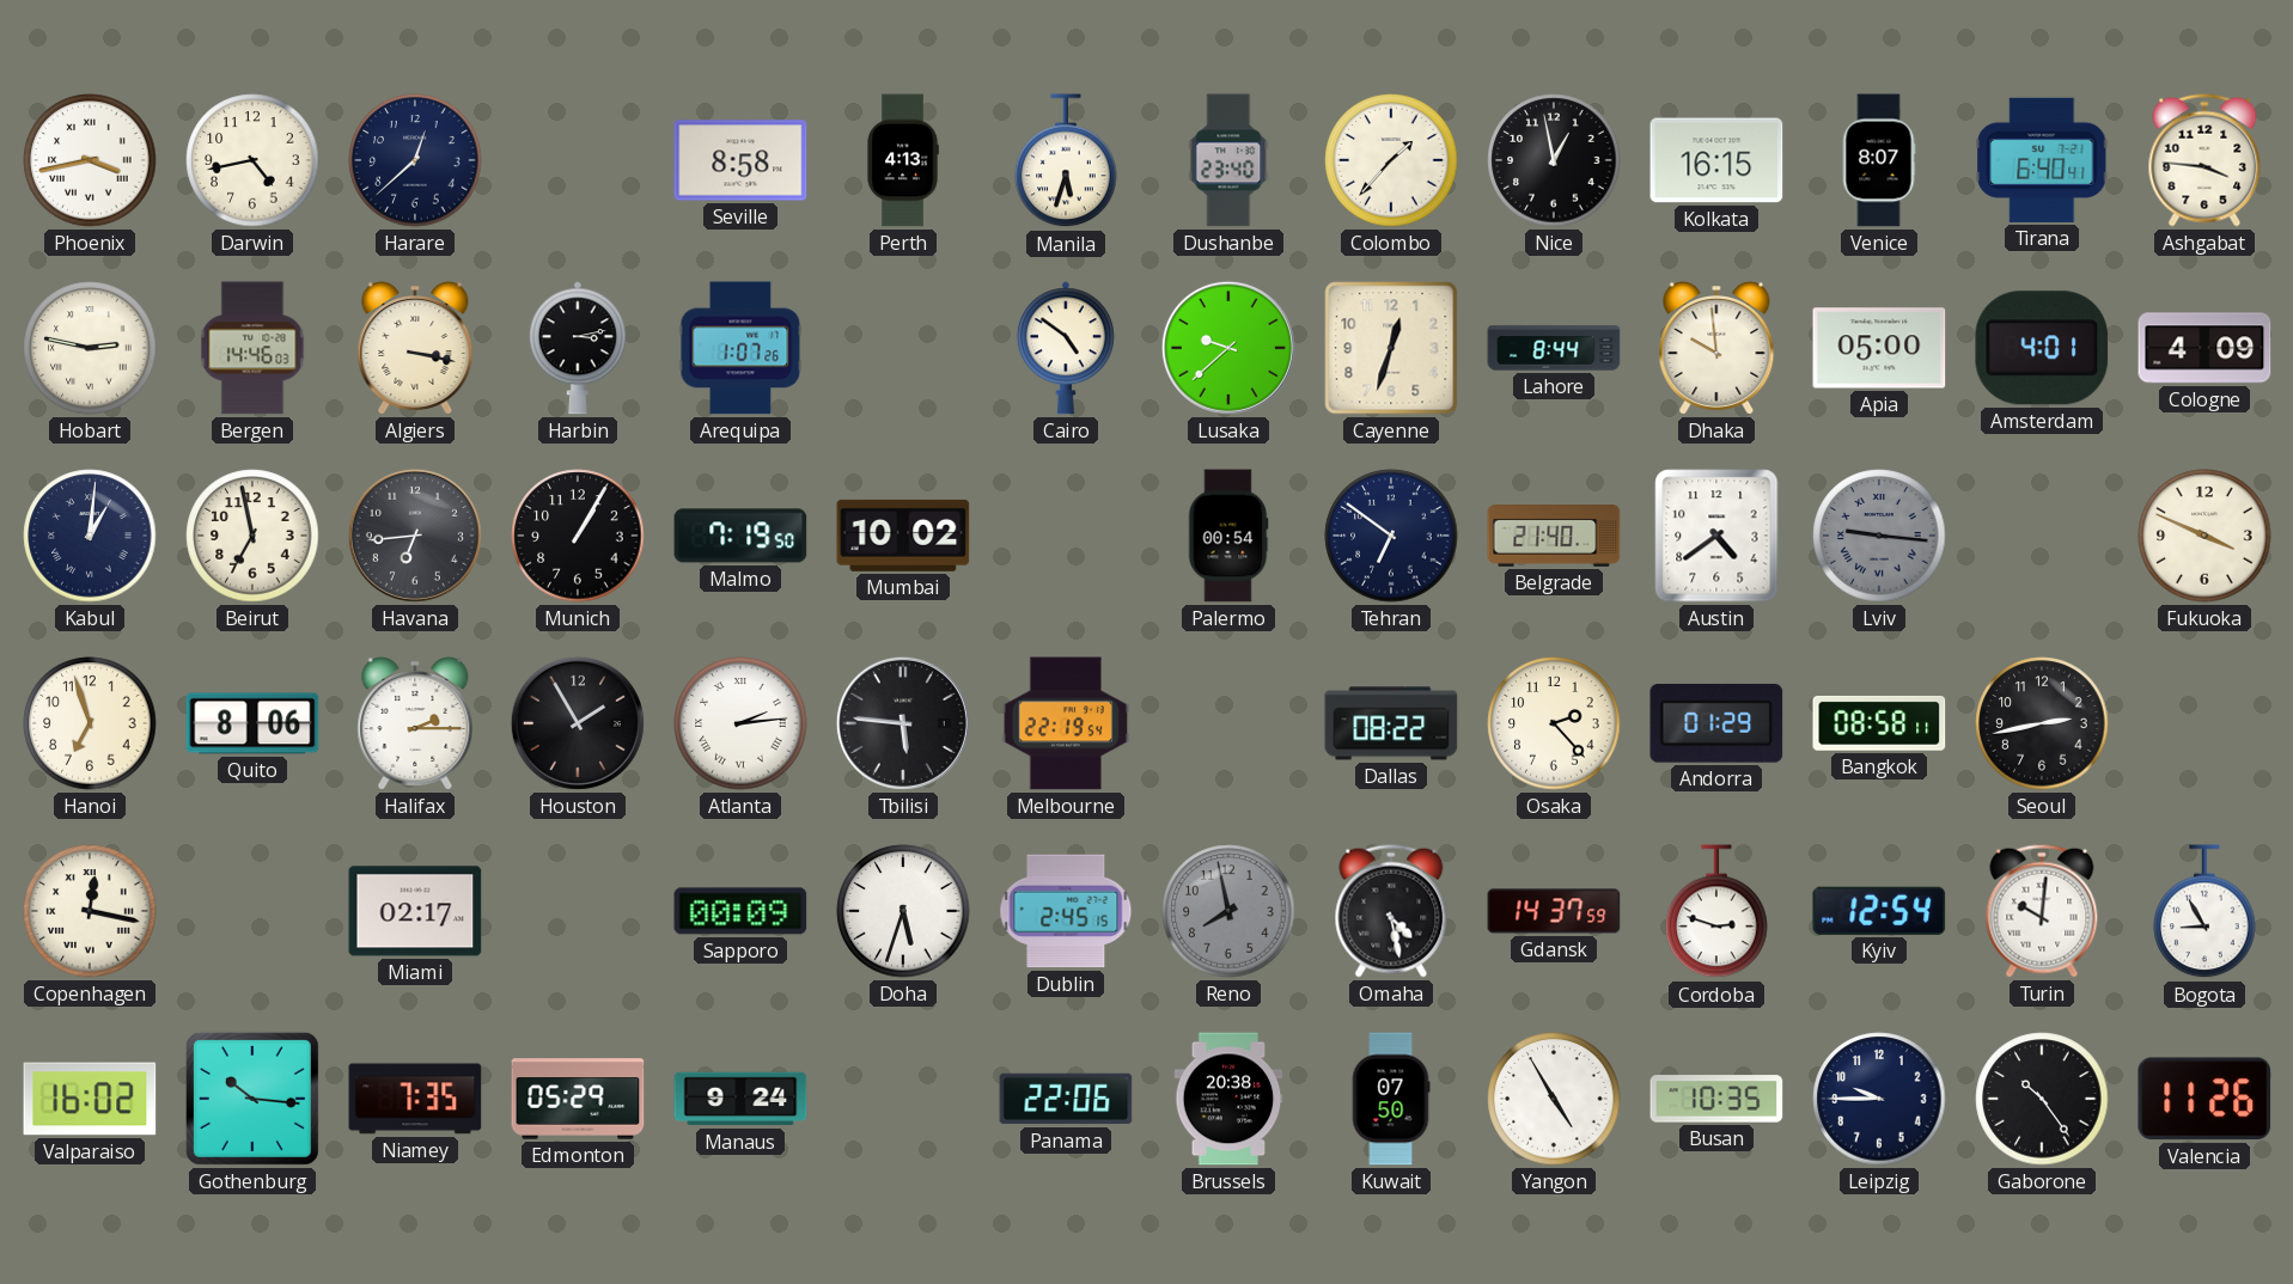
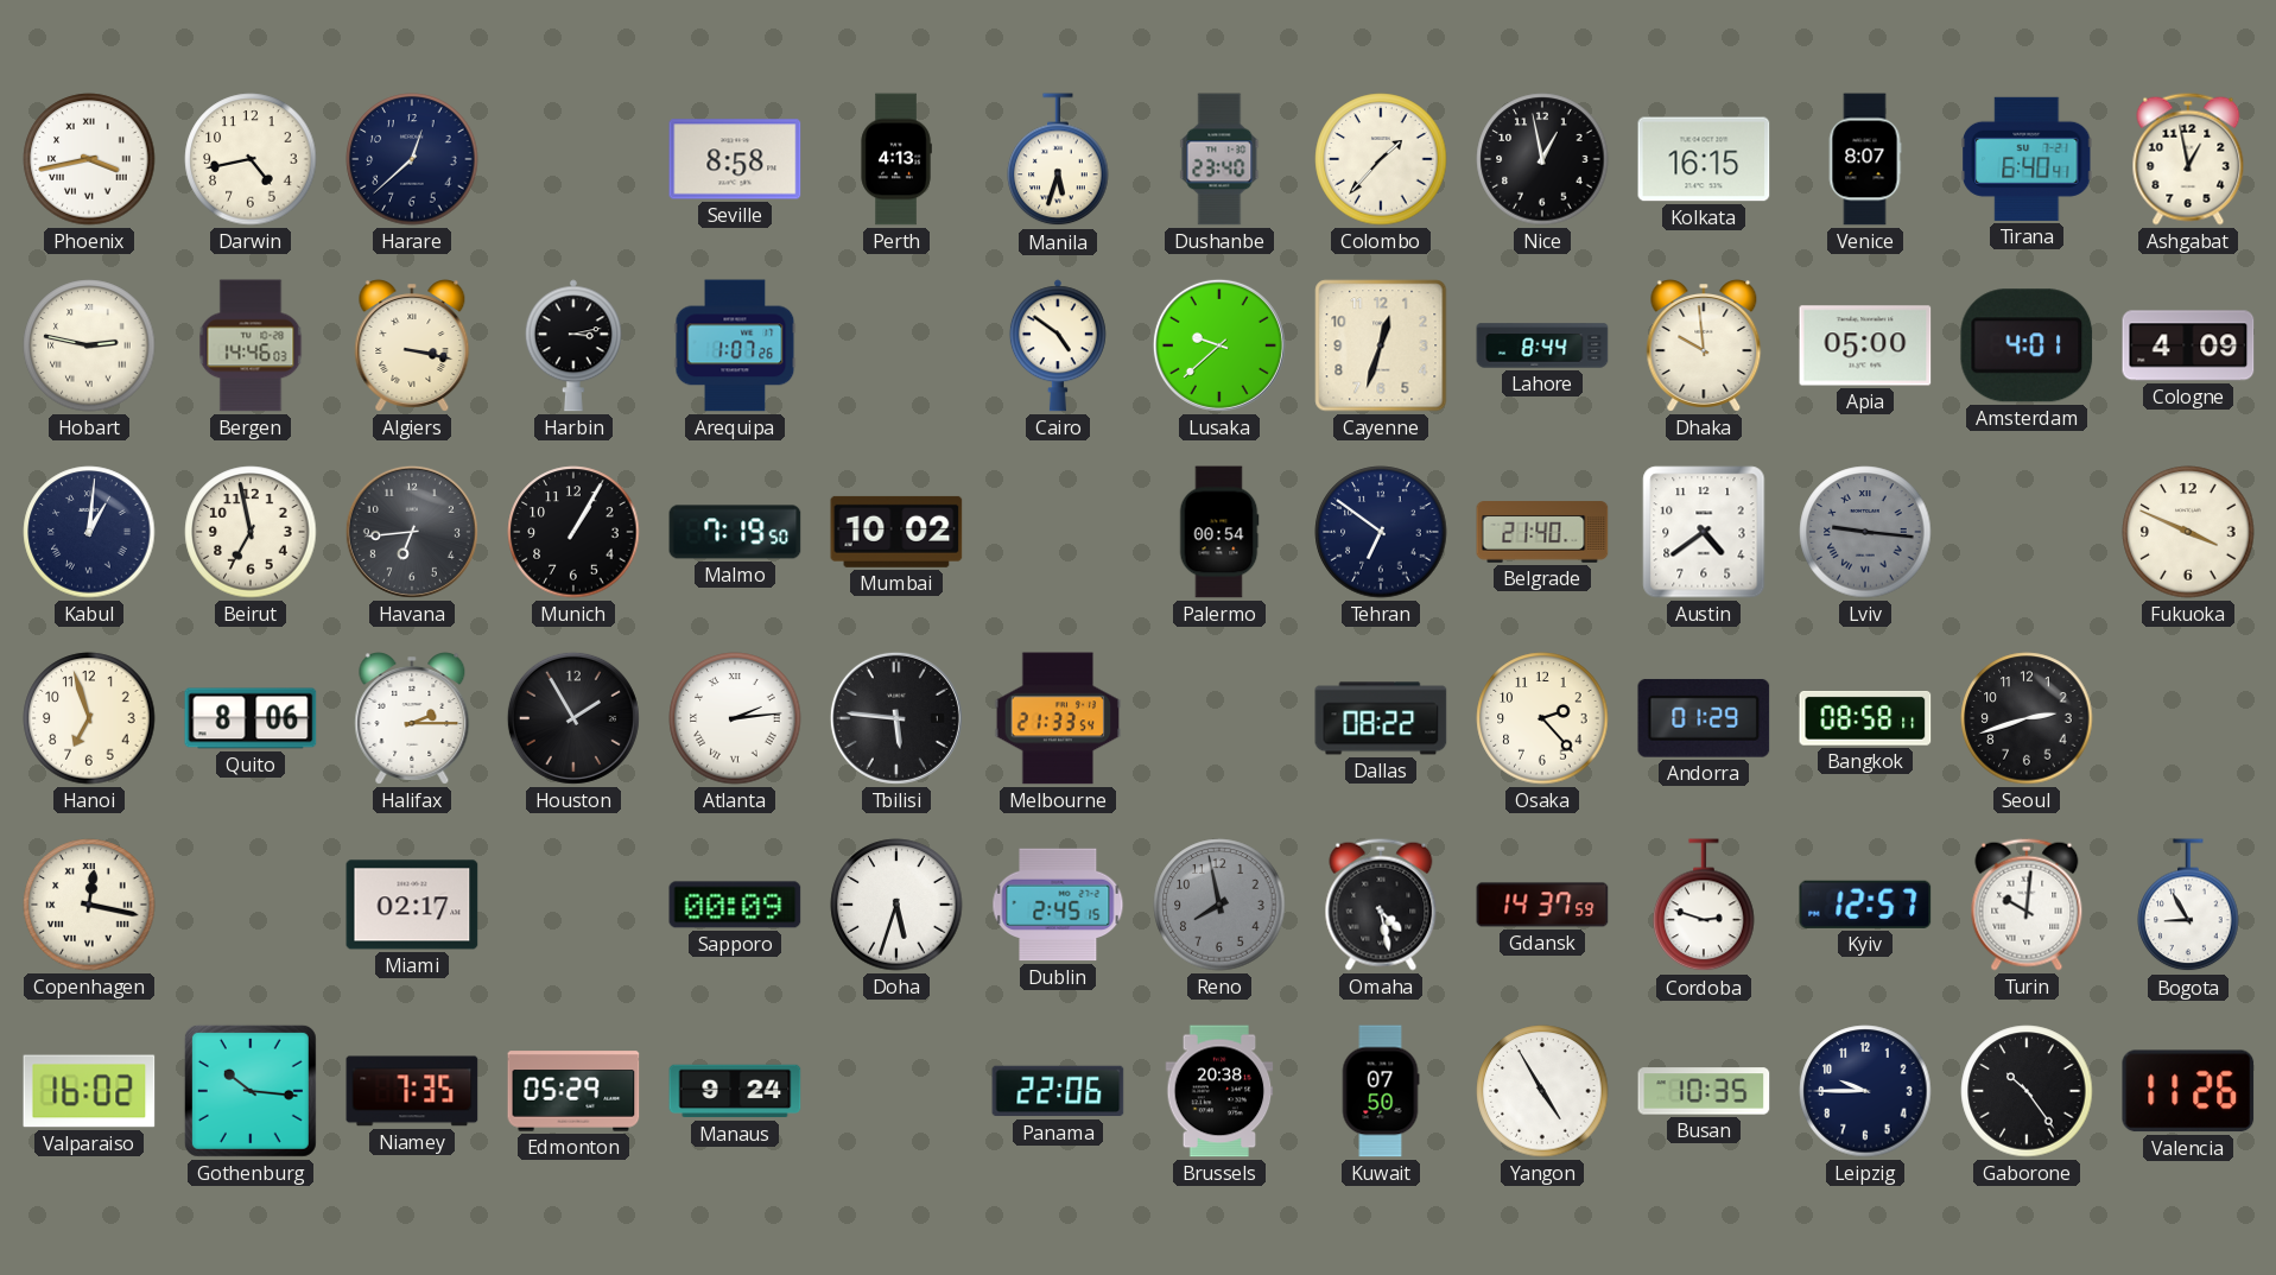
Ashgabat: 3:46 -> 12:58 (2188, 159)
Melbourne: 22:19 -> 21:33 (1058, 718)
Seoul: 2:43 -> 2:42 (2027, 718)
Kyiv: 12:54 -> 12:57 (1865, 905)
